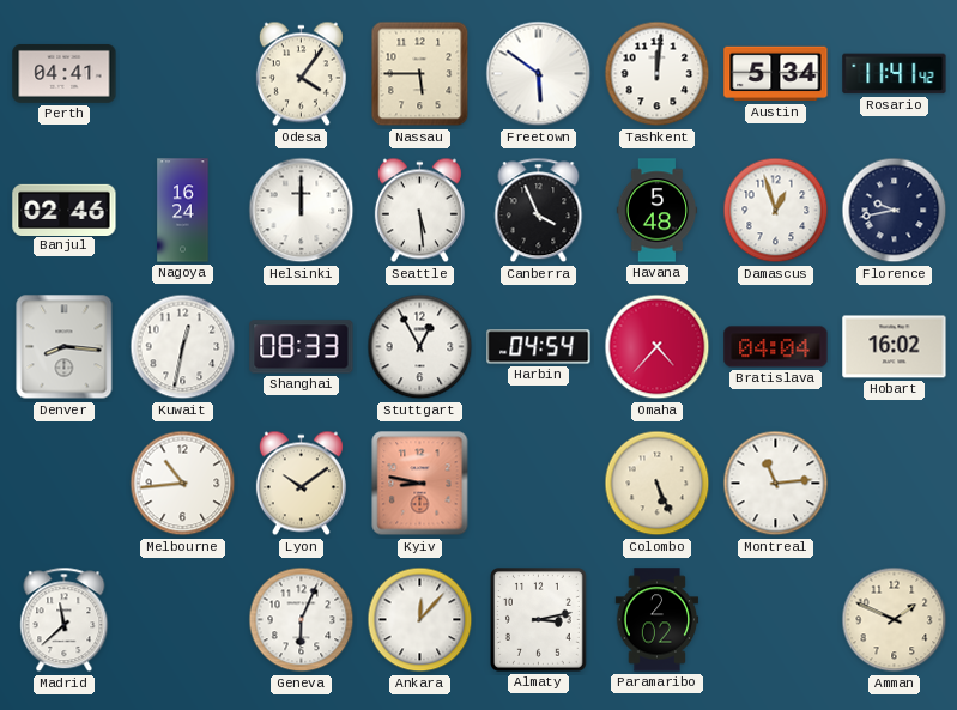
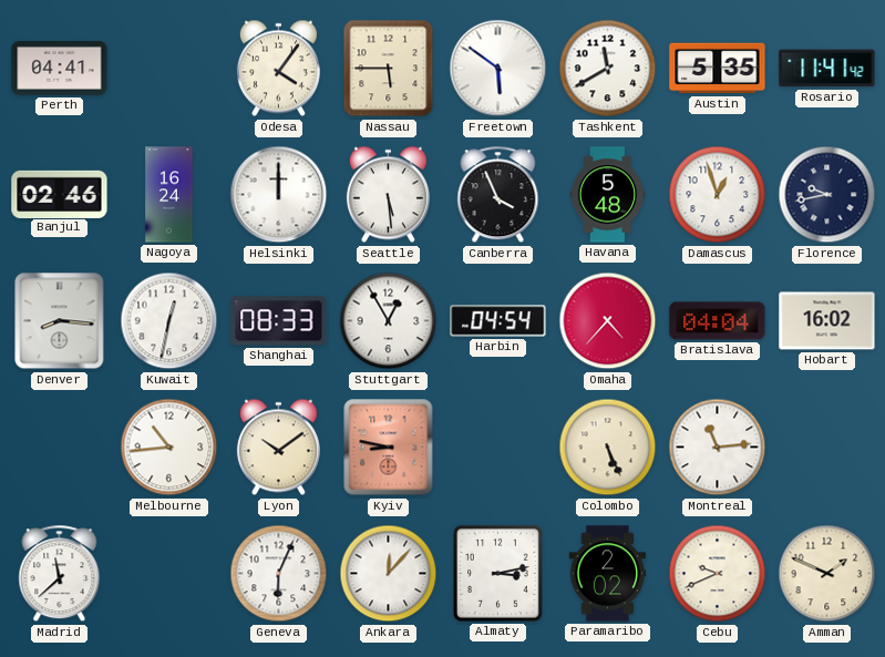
Tashkent: 12:01 -> 11:40 (608, 69)
Austin: 5:34 -> 5:35 (718, 69)
Cebu: none -> 9:41 (718, 574)
